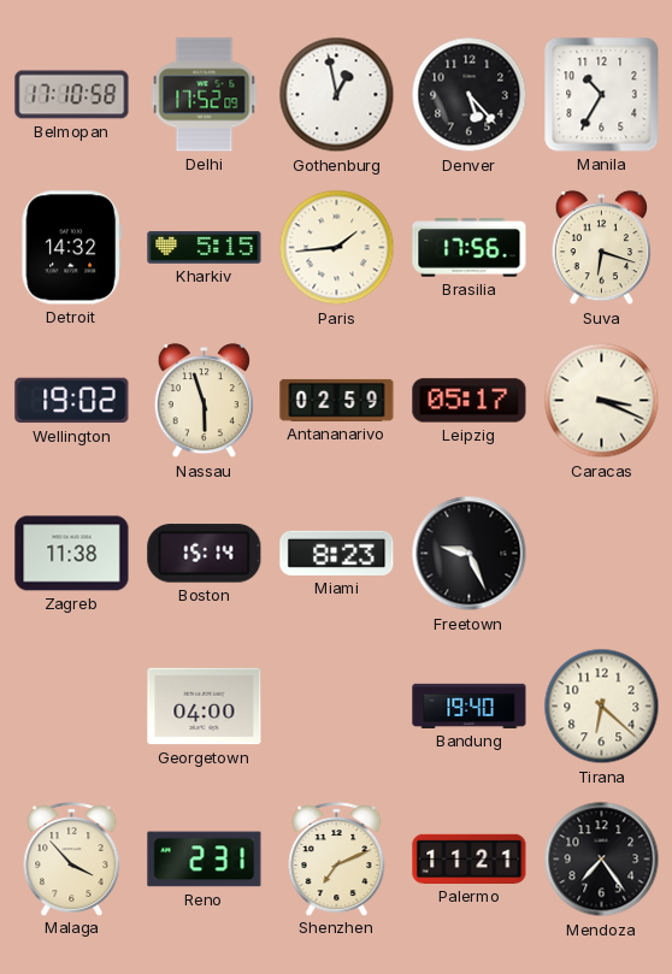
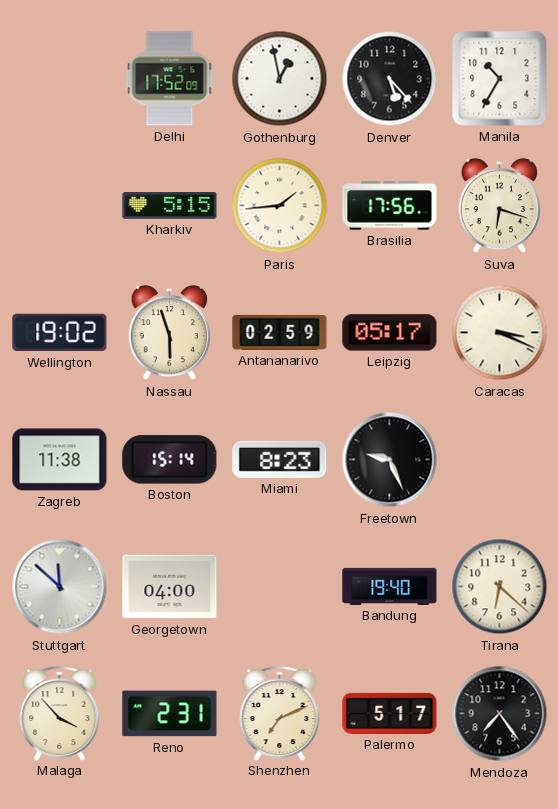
Belmopan: 17:10 -> none (72, 95)
Detroit: 14:32 -> none (71, 248)
Stuttgart: none -> 11:52 (60, 587)
Palermo: 11:21 -> 5:17 (390, 713)
